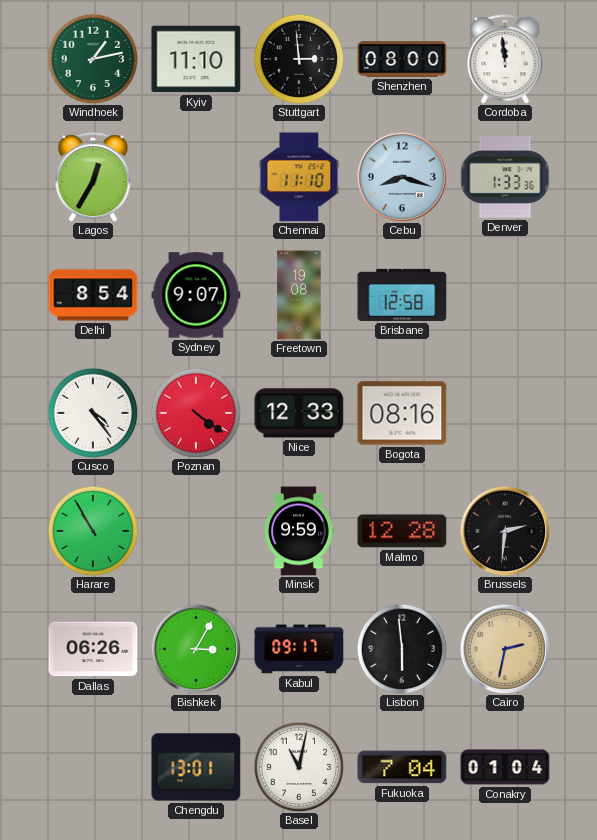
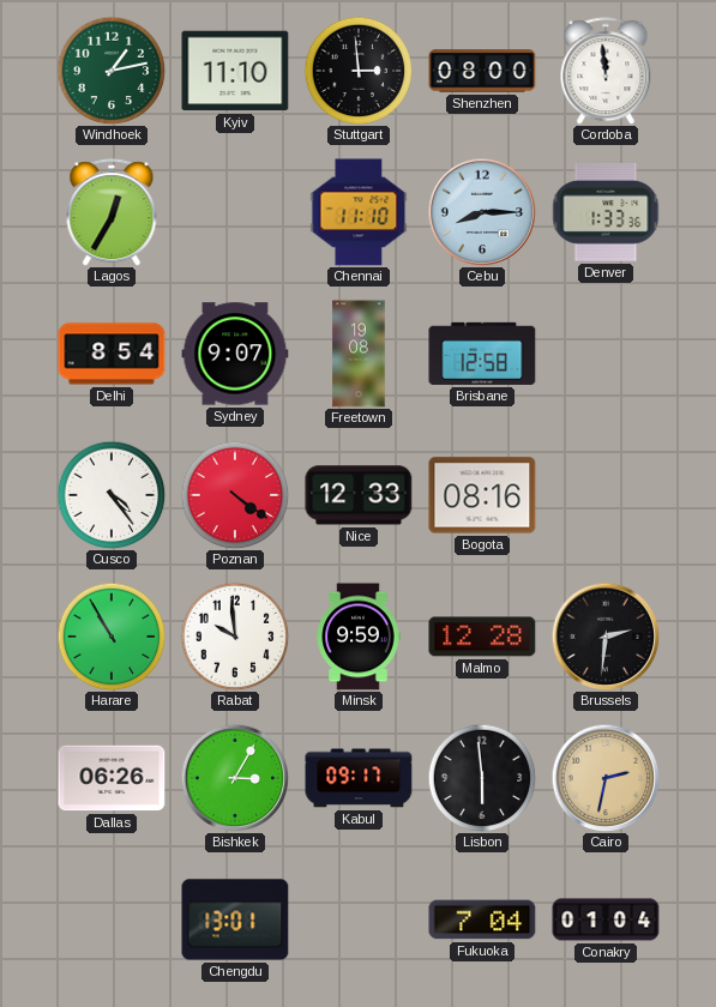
Cebu: 8:18 -> 8:15 (482, 212)
Rabat: none -> 9:59 (235, 637)
Basel: 11:02 -> none (299, 767)
